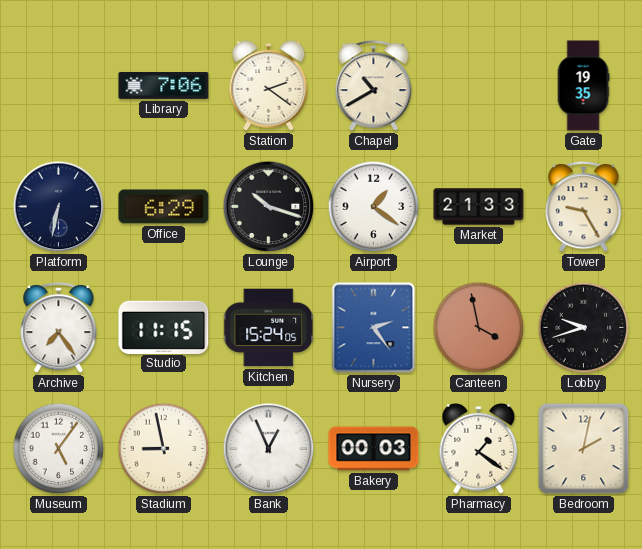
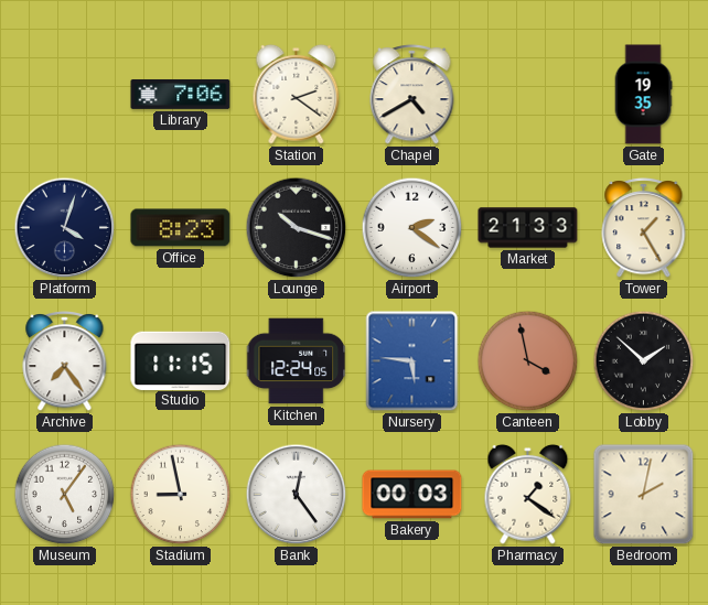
Chapel: 10:40 -> 4:40 (412, 95)
Platform: 6:32 -> 4:03 (65, 228)
Office: 6:29 -> 8:23 (181, 228)
Airport: 1:21 -> 2:21 (412, 228)
Tower: 9:25 -> 1:25 (644, 228)
Kitchen: 15:24 -> 12:24 (297, 361)
Nursery: 2:24 -> 5:46 (412, 361)
Lobby: 9:42 -> 1:52 (644, 361)
Bank: 12:56 -> 12:24 (297, 495)
